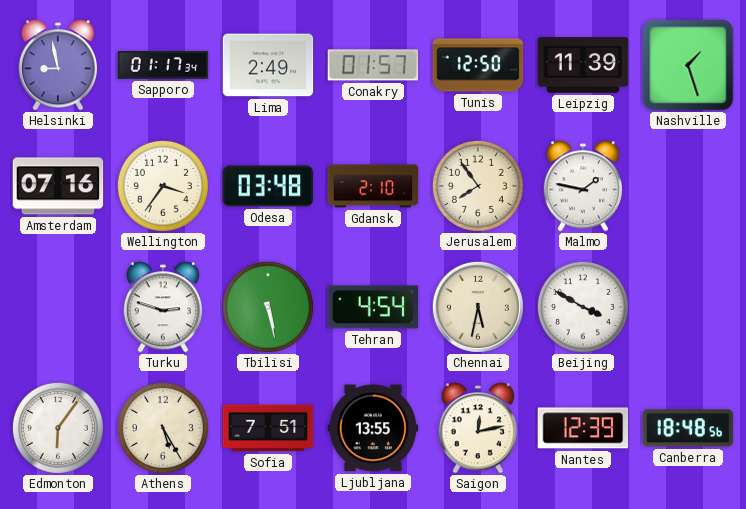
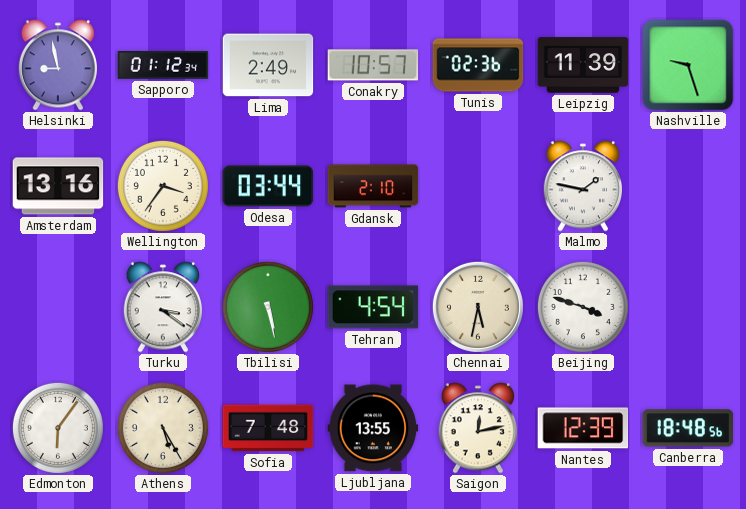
Sapporo: 01:17 -> 01:12 (163, 65)
Conakry: 01:57 -> 10:57 (373, 65)
Tunis: 12:50 -> 02:36 (478, 65)
Nashville: 1:27 -> 9:27 (688, 65)
Amsterdam: 07:16 -> 13:16 (58, 186)
Odesa: 03:48 -> 03:44 (268, 186)
Jerusalem: 7:54 -> none (478, 186)
Turku: 2:48 -> 3:21 (162, 307)
Beijing: 3:50 -> 3:48 (583, 307)
Sofia: 7:51 -> 7:48 (268, 428)
